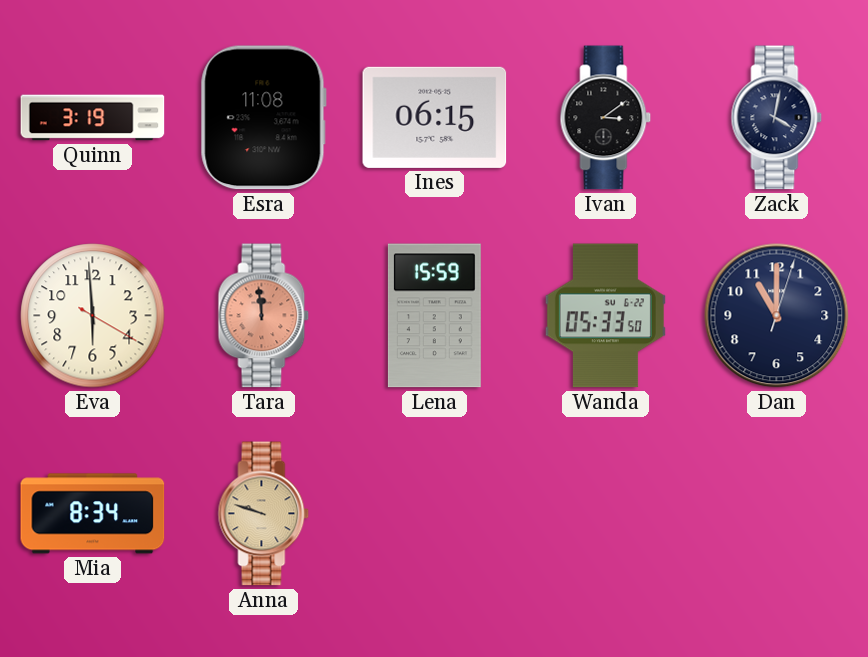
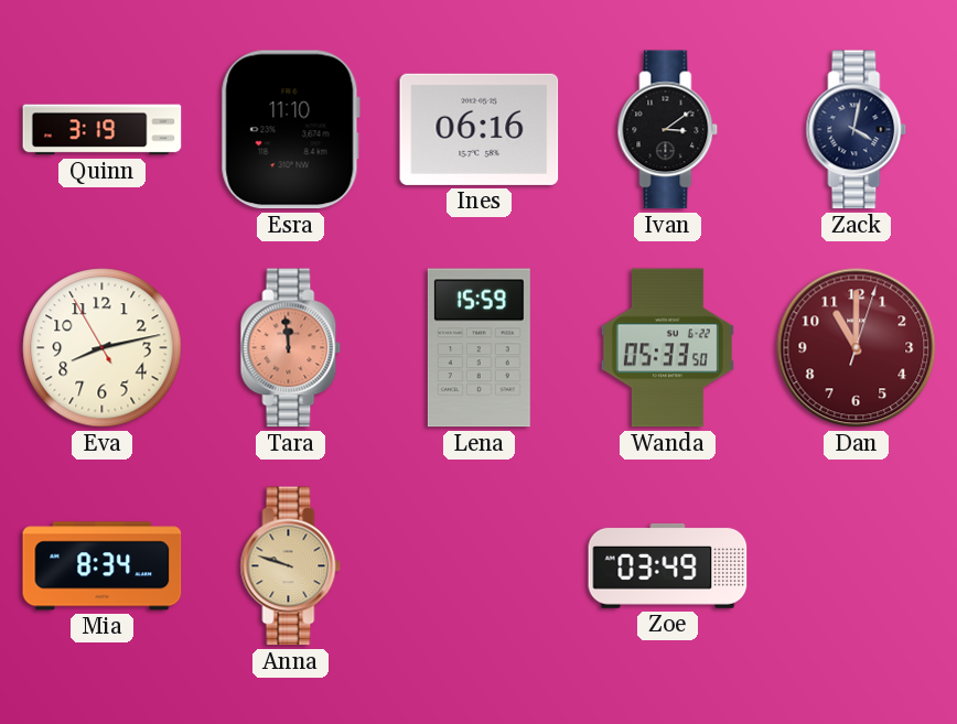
Esra: 11:08 -> 11:10 (290, 130)
Ines: 06:15 -> 06:16 (480, 129)
Eva: 5:59 -> 8:12 (103, 348)
Dan dial: navy -> burgundy (857, 348)
Zoe: none -> 03:49 (668, 565)
